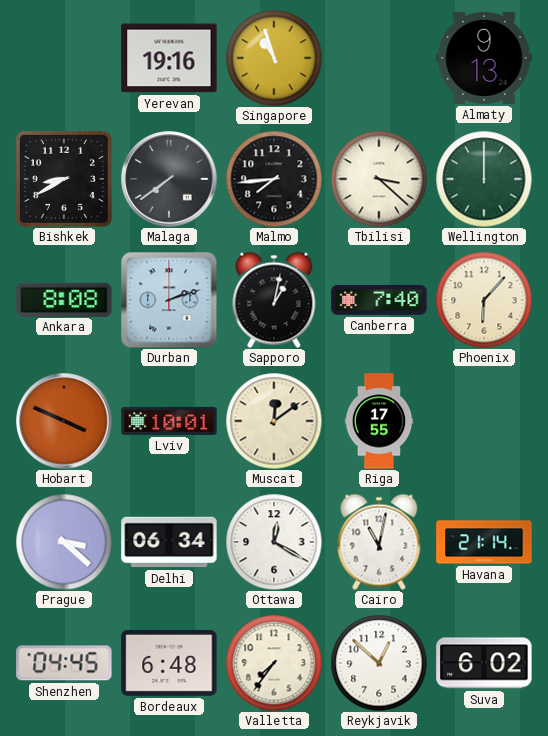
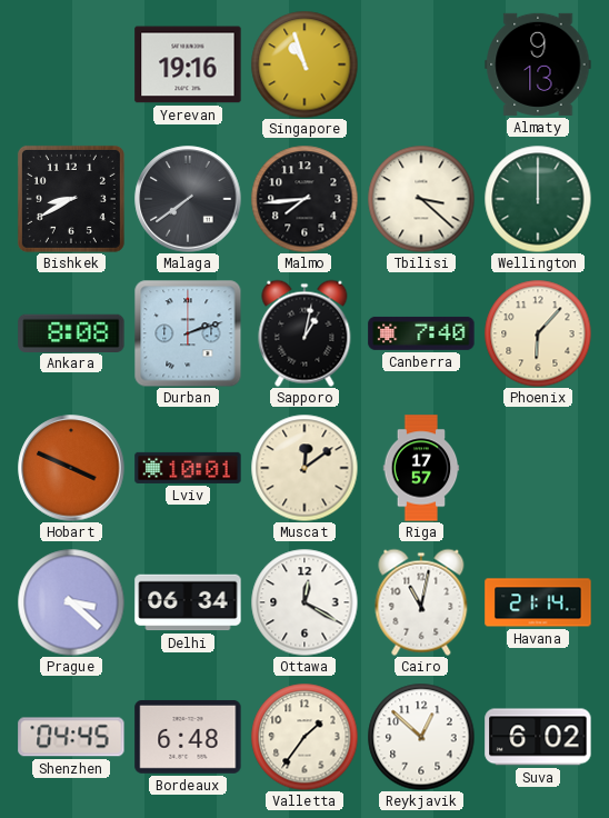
Riga: 17:55 -> 17:57 (421, 468)
Valletta: 7:36 -> 1:36 (304, 737)
